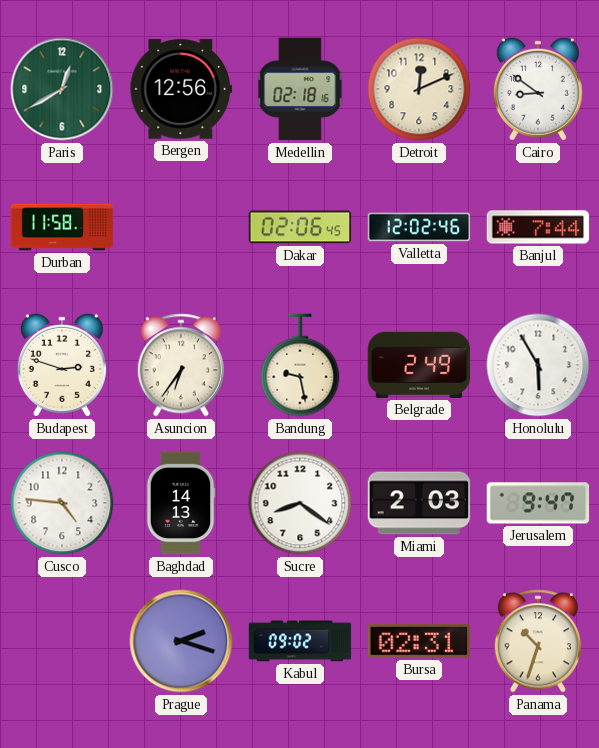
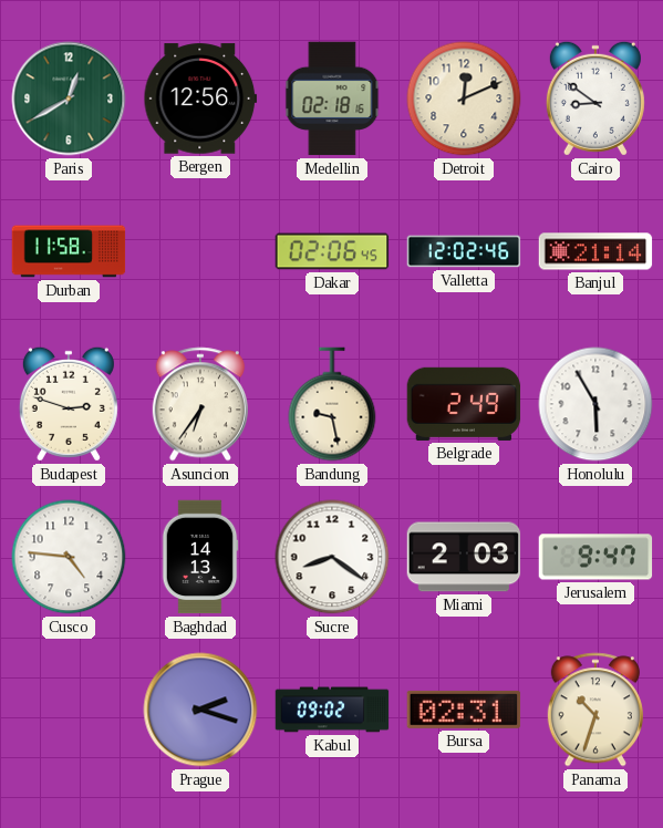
Banjul: 7:44 -> 21:14 (595, 251)
